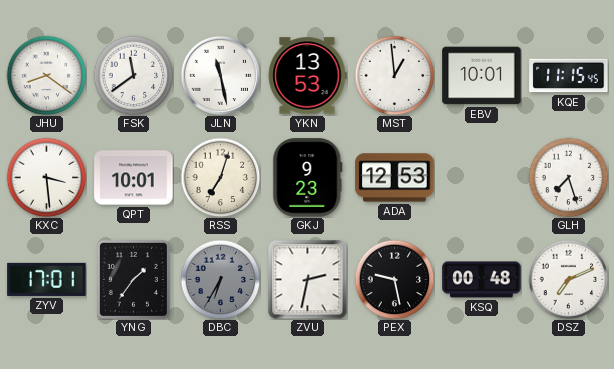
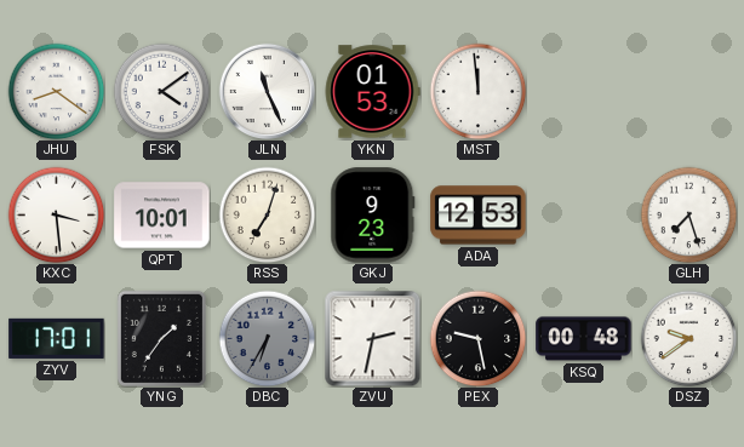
FSK: 11:39 -> 4:09 (161, 91)
JLN: 11:28 -> 11:26 (267, 91)
YKN: 13:53 -> 01:53 (372, 92)
MST: 12:59 -> 11:59 (477, 91)
EBV: 10:01 -> none (482, 76)
KQE: 11:15 -> none (569, 76)
DSZ: 7:11 -> 9:39 (688, 338)
